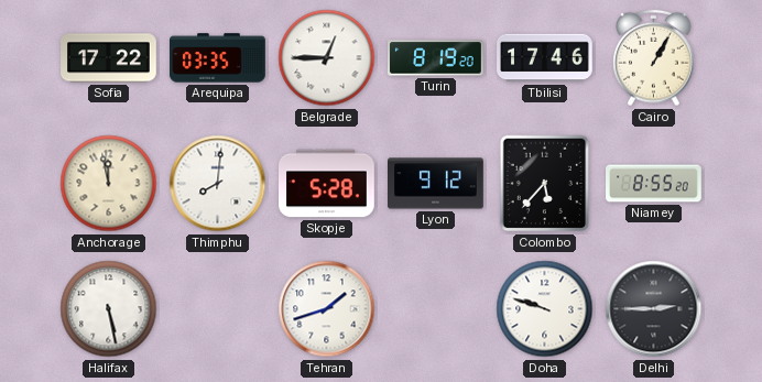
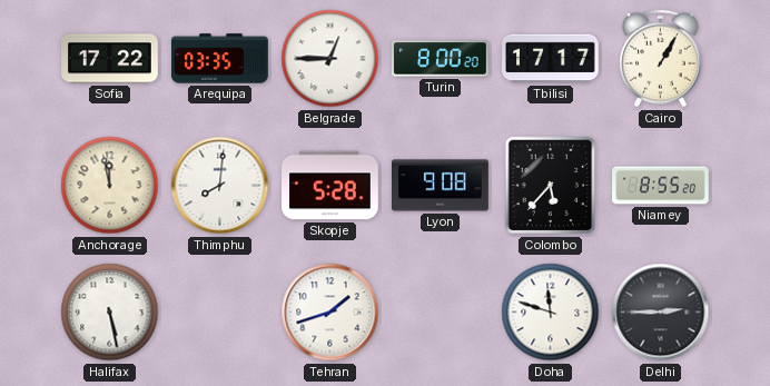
Turin: 8:19 -> 8:00 (441, 59)
Tbilisi: 17:46 -> 17:17 (551, 59)
Lyon: 9:12 -> 9:08 (441, 186)
Doha: 9:48 -> 11:48 (551, 313)
